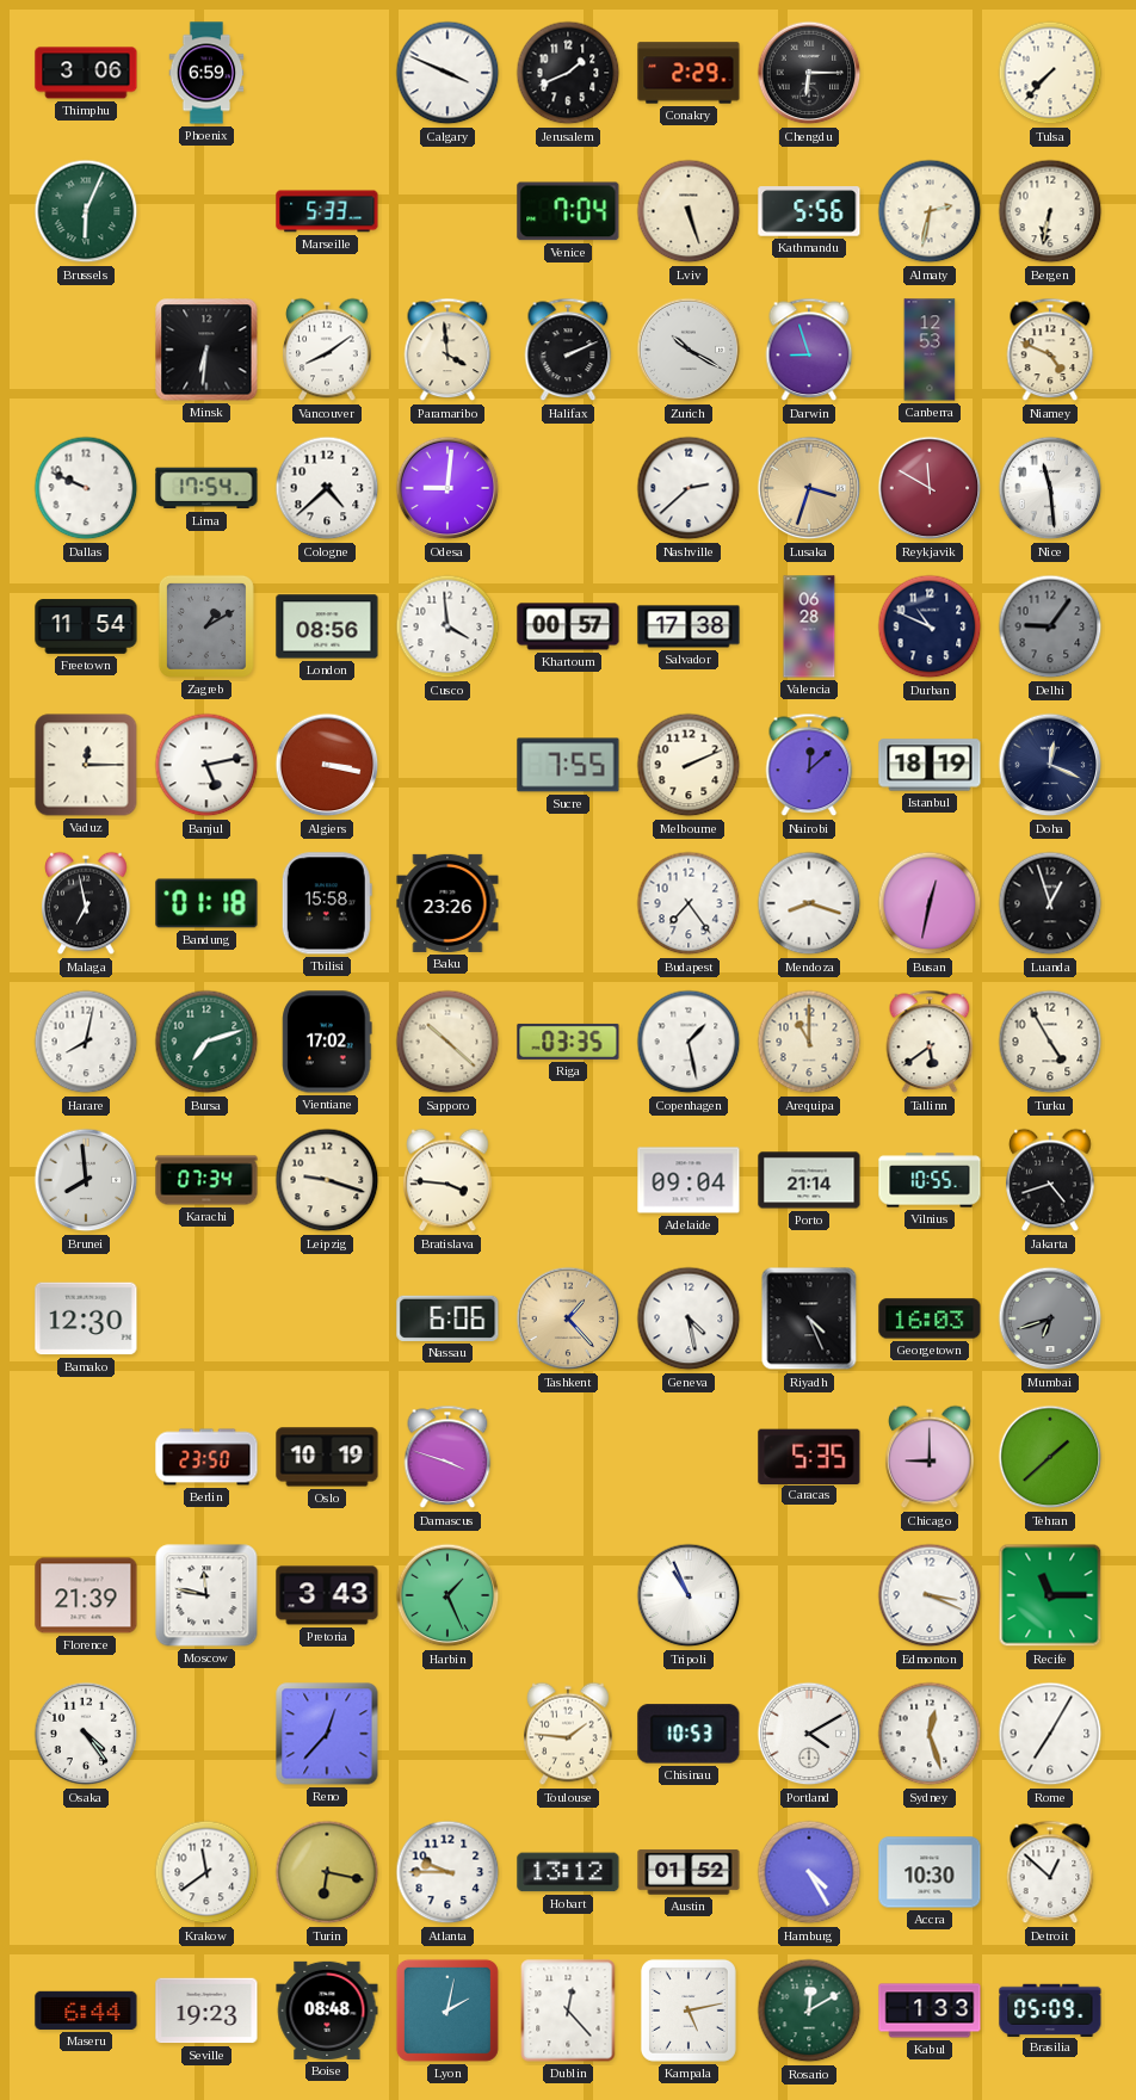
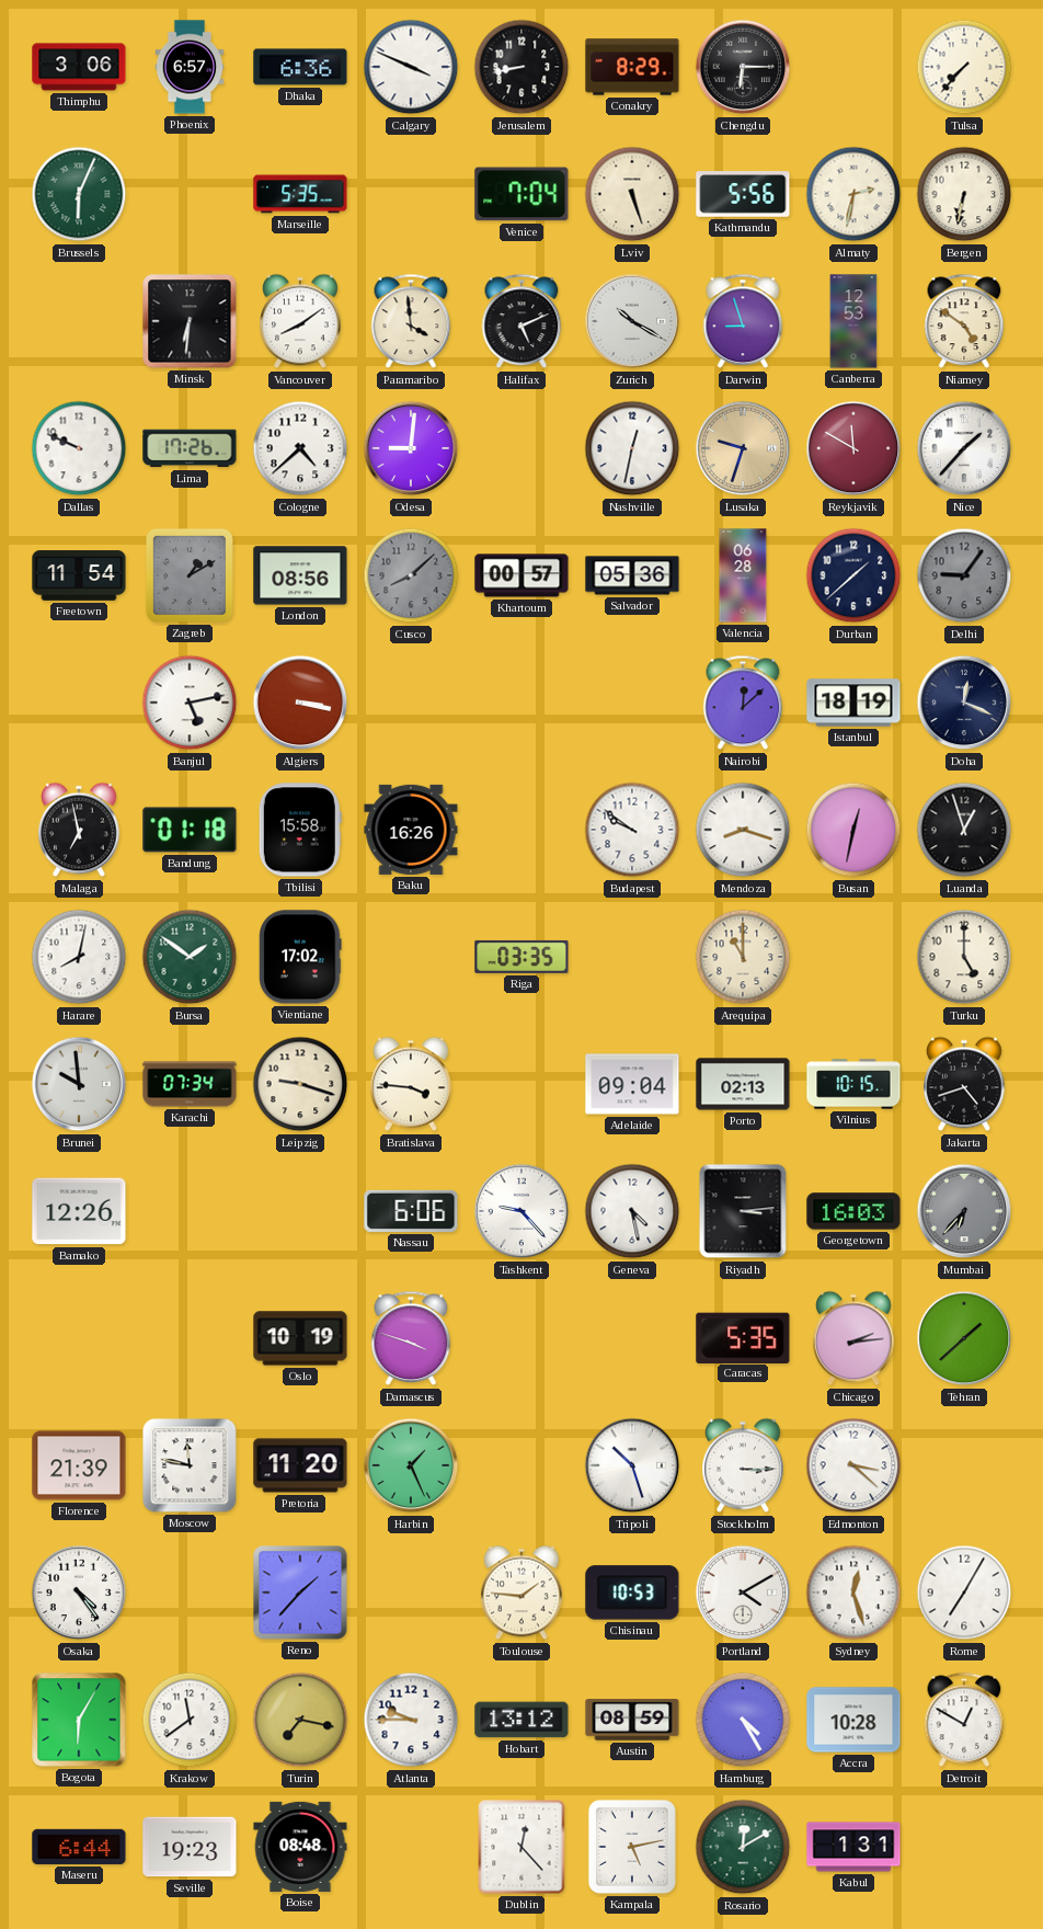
Phoenix: 6:59 -> 6:57 (190, 67)
Dhaka: none -> 6:36 (300, 67)
Jerusalem: 1:41 -> 8:43 (521, 67)
Conakry: 2:29 -> 8:29 (632, 67)
Marseille: 5:33 -> 5:35 (300, 194)
Halifax: 2:11 -> 5:11 (521, 321)
Niamey: 4:49 -> 4:51 (964, 321)
Lima: 17:54 -> 17:26 (190, 448)
Nashville: 2:38 -> 12:32 (632, 448)
Lusaka: 3:33 -> 9:33 (743, 448)
Nice: 11:29 -> 1:37 (964, 448)
Cusco: 3:59 -> 8:08 (411, 575)
Cusco dial: white -> grey (411, 575)
Salvador: 17:38 -> 05:36 (632, 575)
Durban: 10:49 -> 1:38 (853, 575)
Vaduz: 12:15 -> none (86, 765)
Sucre: 7:55 -> none (568, 765)
Melbourne: 2:11 -> none (689, 765)
Baku: 23:26 -> 16:26 (411, 830)
Budapest: 7:24 -> 9:51 (632, 830)
Bursa: 7:12 -> 1:51 (190, 957)
Sapporo: 10:22 -> none (447, 1042)
Copenhagen: 1:28 -> none (689, 1042)
Tallinn: 5:39 -> none (930, 1042)
Turku: 4:55 -> 5:00 (964, 957)
Brunei: 7:59 -> 9:59 (79, 1084)
Porto: 21:14 -> 02:13 (743, 1084)
Vilnius: 10:55 -> 10:15 (853, 1084)
Bamako: 12:30 -> 12:26 (79, 1211)
Tashkent: 1:23 -> 9:23 (521, 1211)
Tashkent dial: champagne -> white (521, 1211)
Riyadh: 4:26 -> 3:14 (743, 1211)
Mumbai: 6:42 -> 6:37 (964, 1211)
Berlin: 23:50 -> none (206, 1457)
Chicago: 9:00 -> 2:14 (853, 1338)
Pretoria: 3:43 -> 11:20 (300, 1465)
Tripoli: 10:56 -> 10:27 (632, 1465)
Stockholm: none -> 3:15 (743, 1465)
Edmonton: 3:19 -> 3:22 (853, 1465)
Recife: 11:15 -> none (1050, 1595)
Reno: 12:37 -> 1:37 (300, 1593)
Bogota: none -> 6:05 (79, 1720)
Turin: 6:17 -> 7:17 (300, 1720)
Austin: 01:52 -> 08:59 (632, 1720)
Accra: 10:30 -> 10:28 (853, 1720)
Detroit: 12:52 -> 12:50 (964, 1720)
Lyon: 2:02 -> none (447, 2011)
Kabul: 1:33 -> 1:31 (853, 1847)
Brasilia: 05:09 -> none (1050, 2009)
